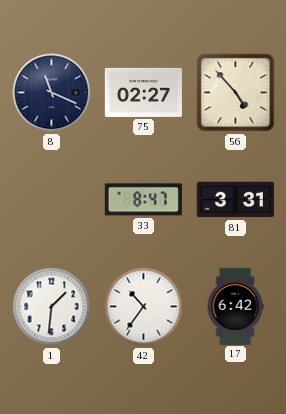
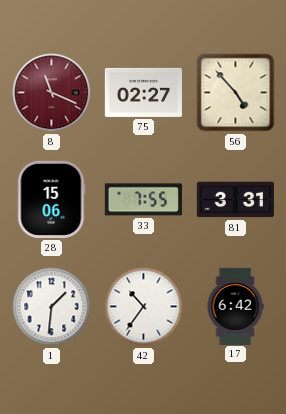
8 dial: navy -> burgundy (52, 93)
28: none -> 15:06 (52, 199)
33: 8:47 -> 7:55 (143, 200)
